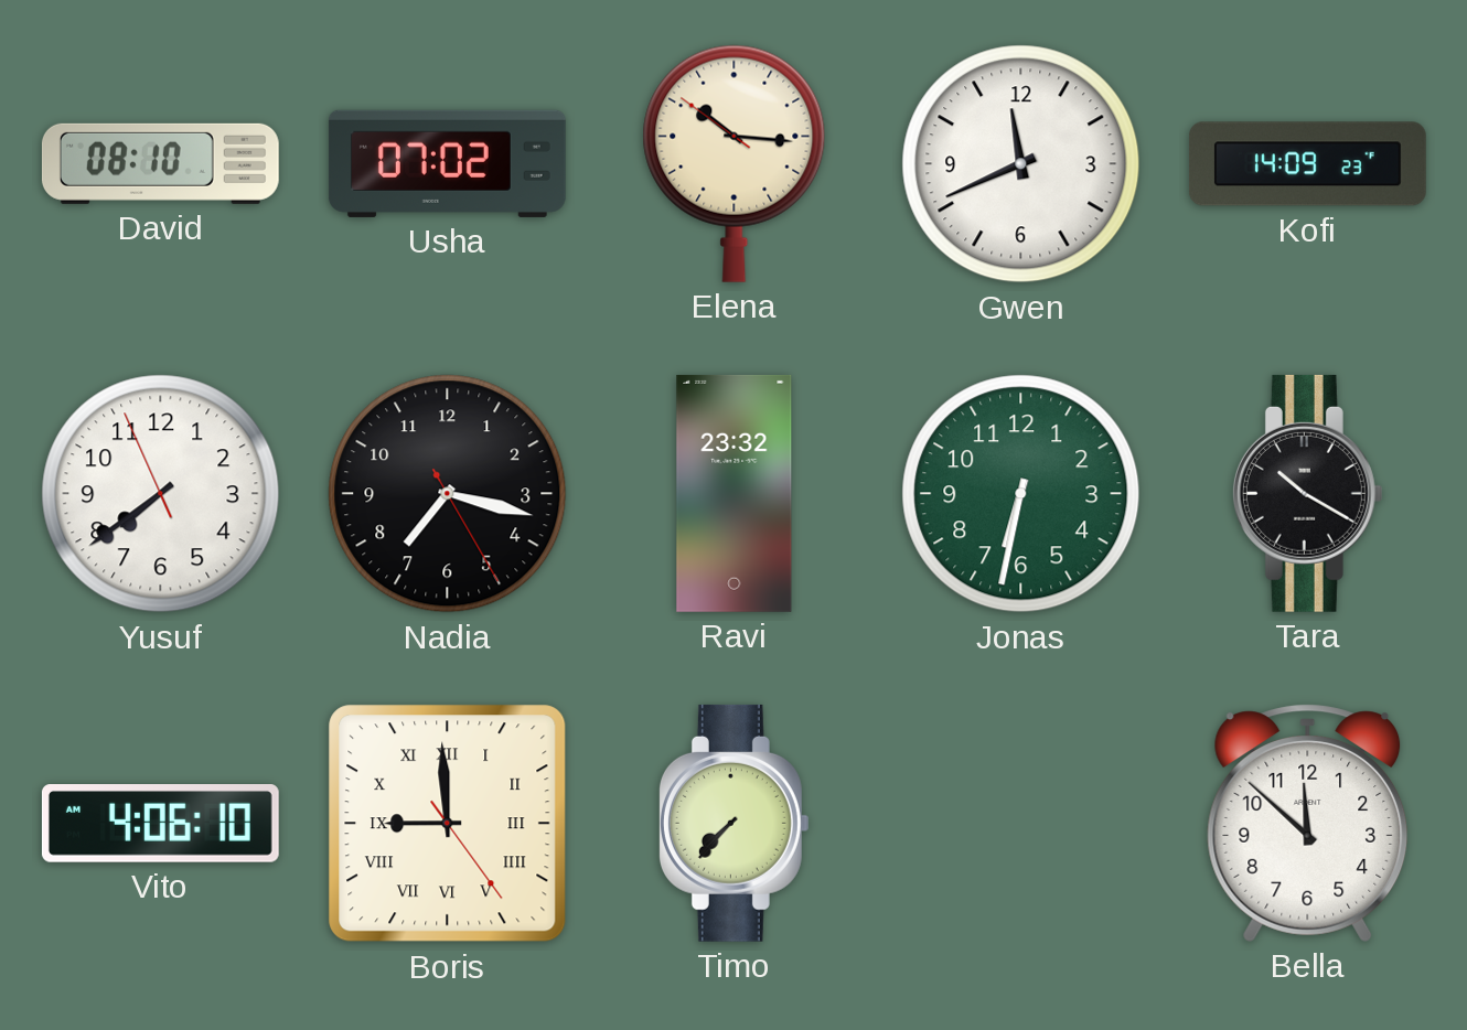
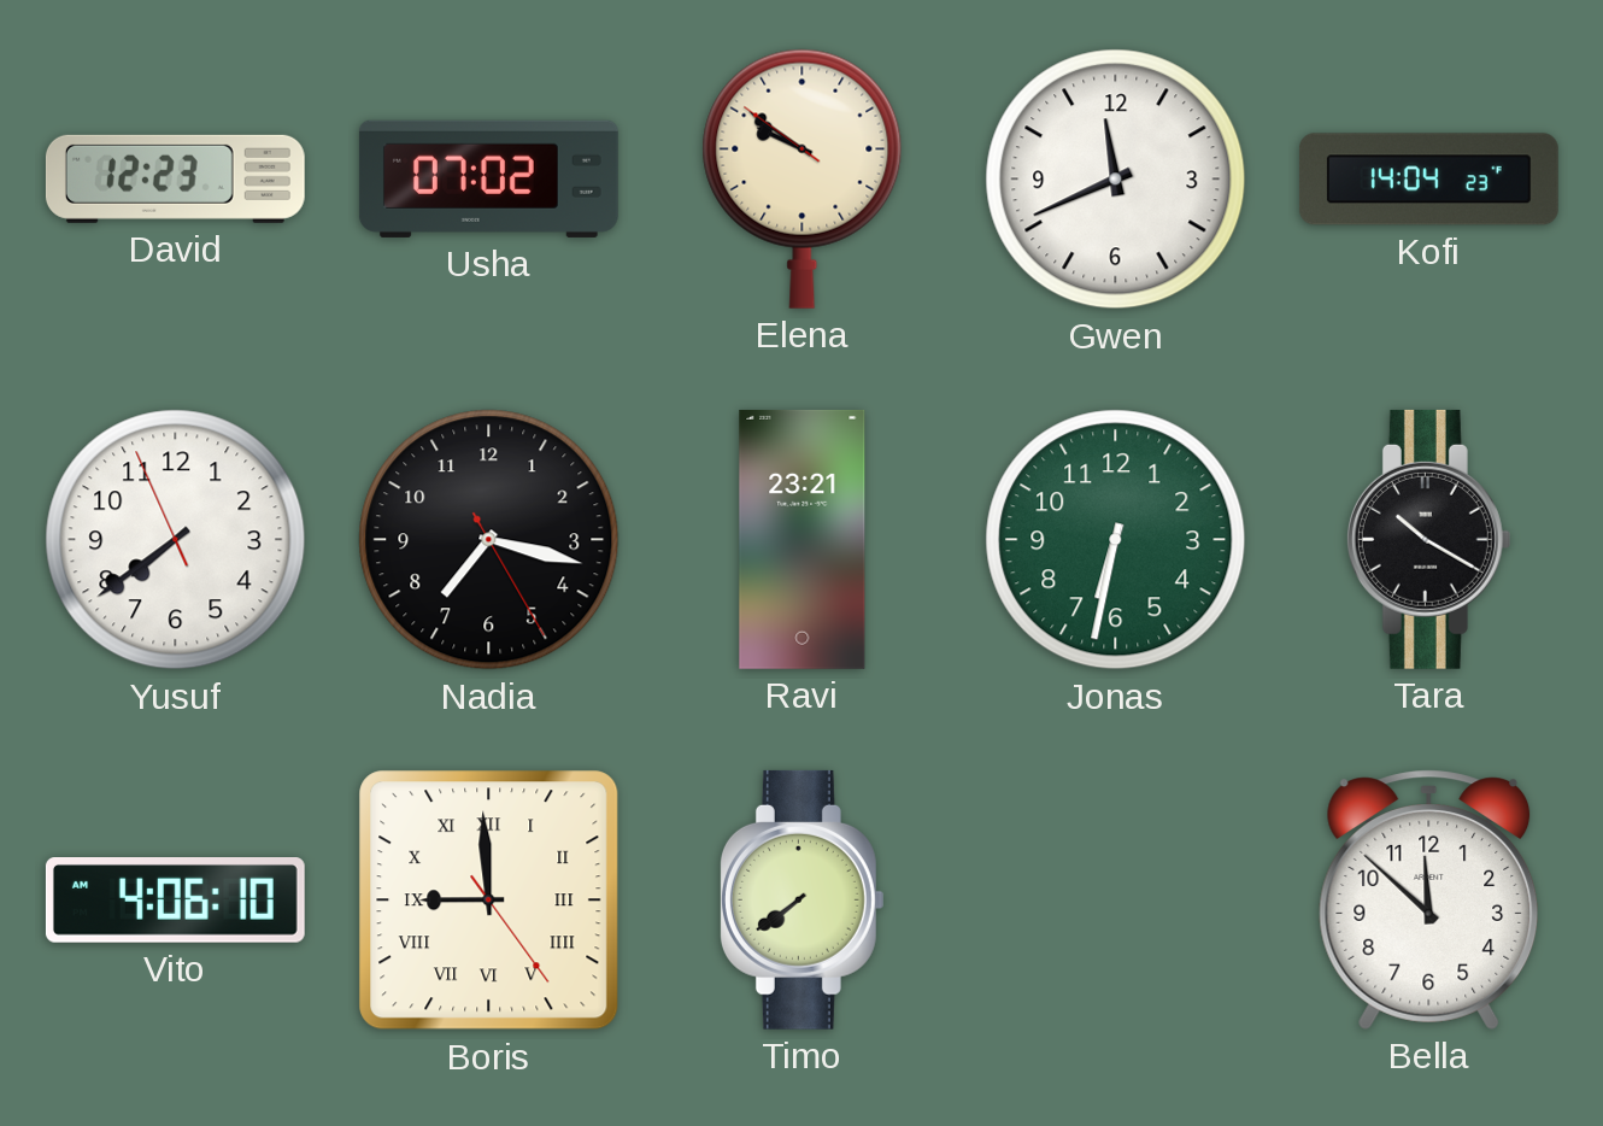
David: 08:10 -> 12:23 (175, 178)
Elena: 10:15 -> 9:50 (803, 178)
Kofi: 14:09 -> 14:04 (1428, 180)
Ravi: 23:32 -> 23:21 (803, 539)
Timo: 7:37 -> 7:39 (801, 899)
